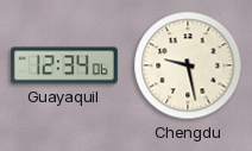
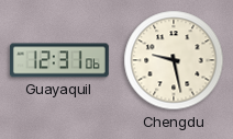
Guayaquil: 12:34 -> 12:31 (59, 60)
